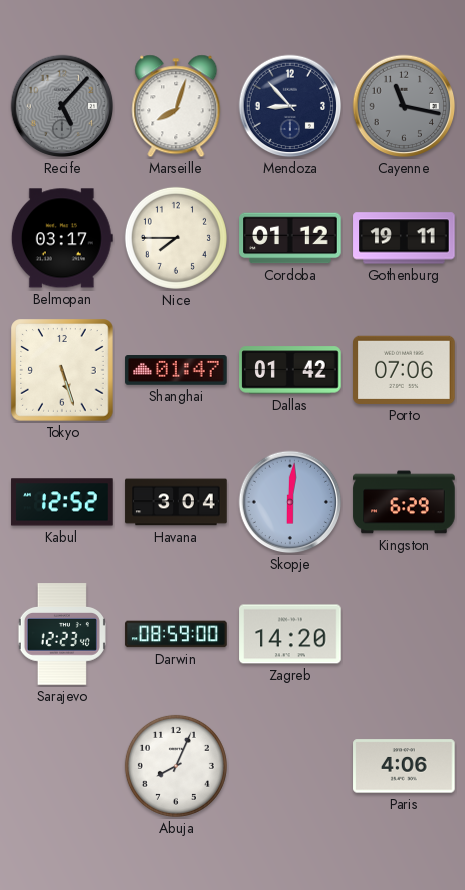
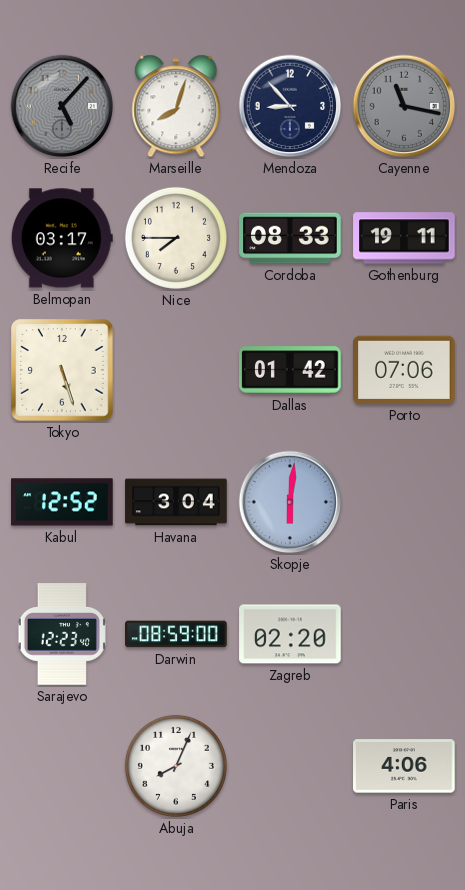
Cordoba: 01:12 -> 08:33 (290, 238)
Shanghai: 01:47 -> none (176, 371)
Kingston: 6:29 -> none (404, 502)
Zagreb: 14:20 -> 02:20 (290, 634)
